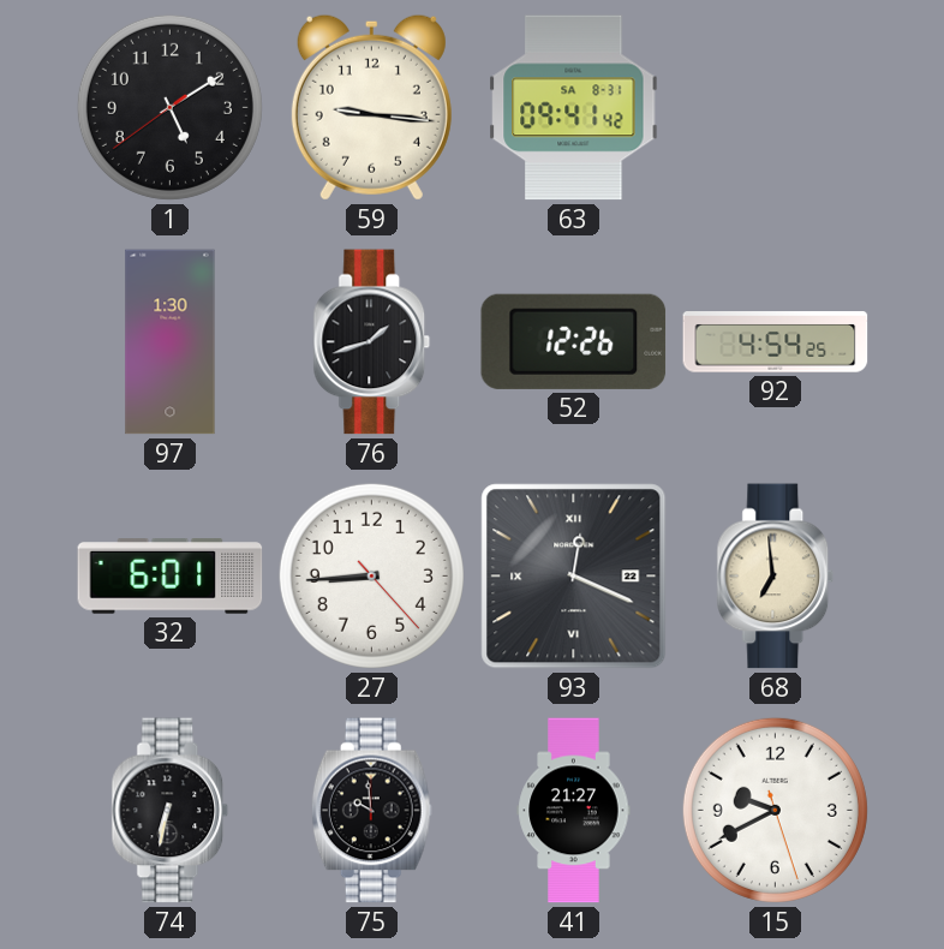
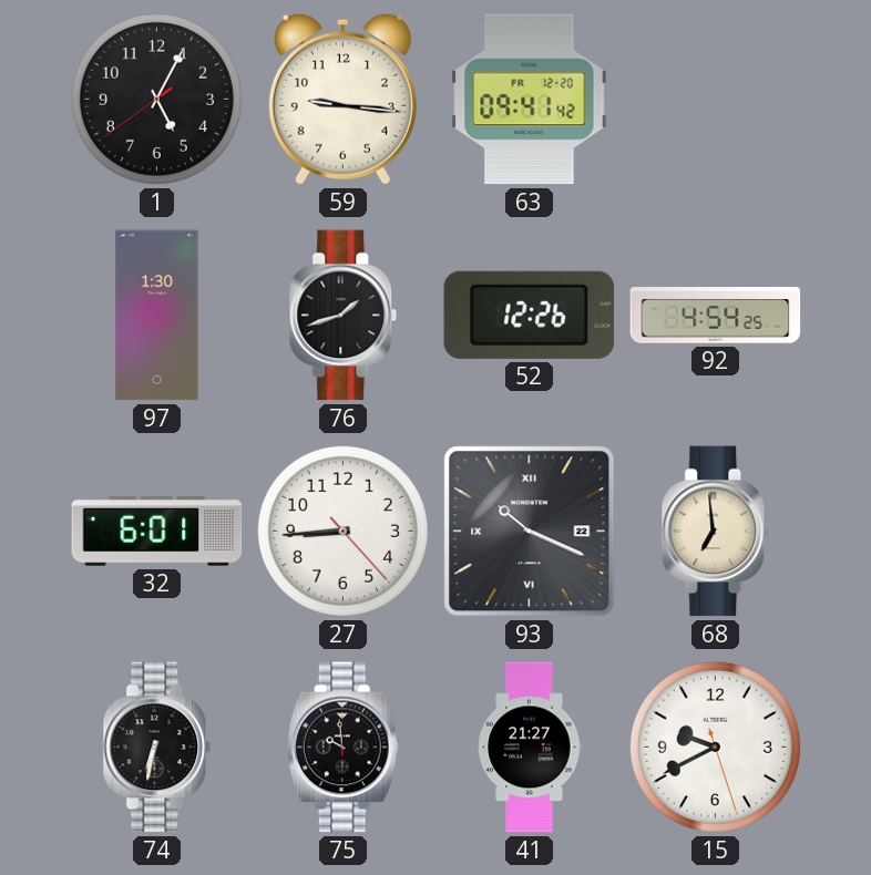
1: 5:09 -> 5:04 (156, 99)
63 date: SA 8-31 -> FR 12-20 (530, 100)
93: 12:19 -> 10:19 (530, 532)
